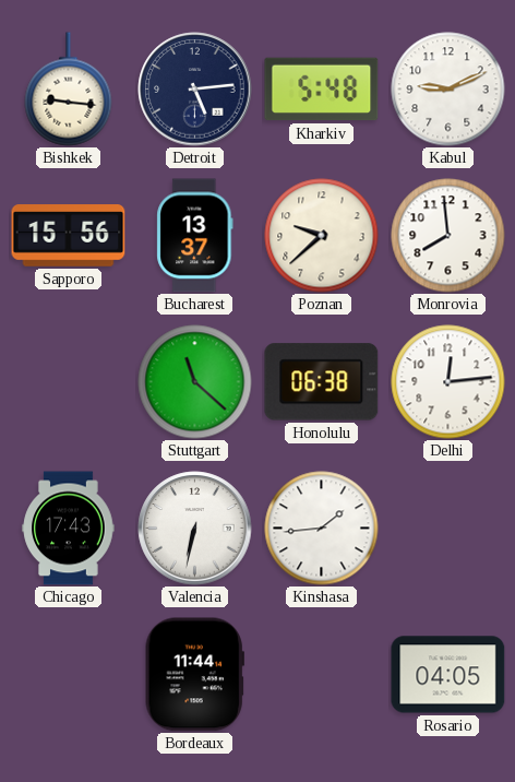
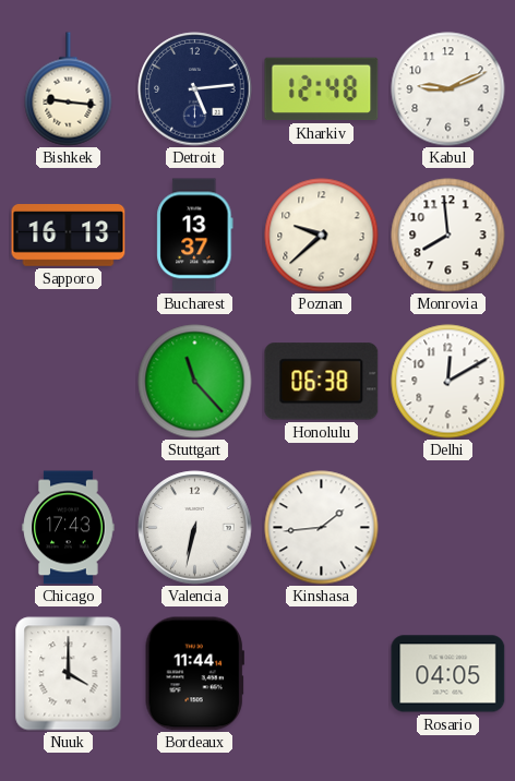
Kharkiv: 5:48 -> 12:48 (322, 89)
Sapporo: 15:56 -> 16:13 (69, 236)
Stuttgart: 11:22 -> 11:23 (195, 382)
Delhi: 12:14 -> 12:10 (448, 382)
Nuuk: none -> 4:00 (69, 674)
